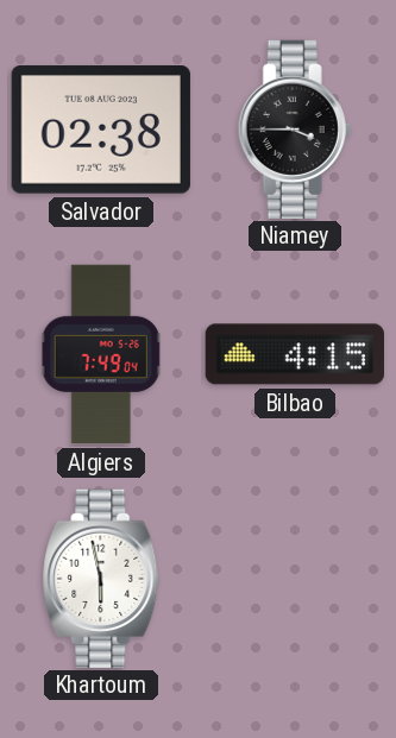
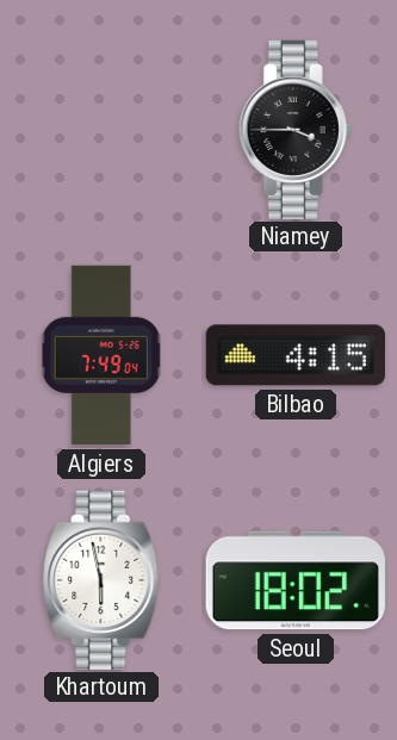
Salvador: 02:38 -> none (101, 131)
Seoul: none -> 18:02 (296, 580)
